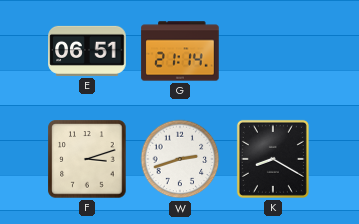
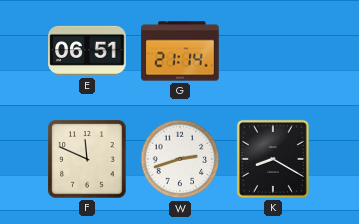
F: 3:12 -> 11:49 (87, 159)
